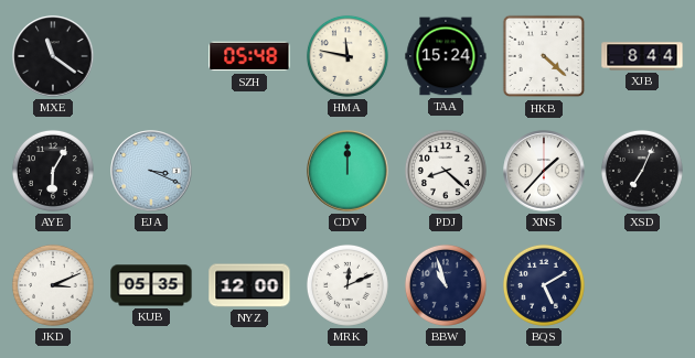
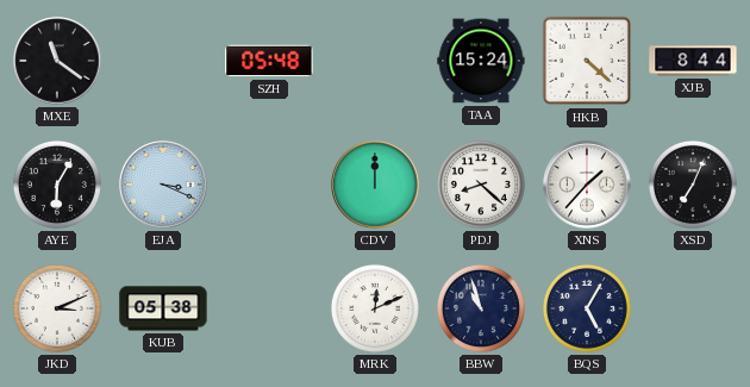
HMA: 11:47 -> none (347, 56)
KUB: 05:35 -> 05:38 (163, 308)
NYZ: 12:00 -> none (249, 285)
BQS: 5:10 -> 5:05 (587, 308)
